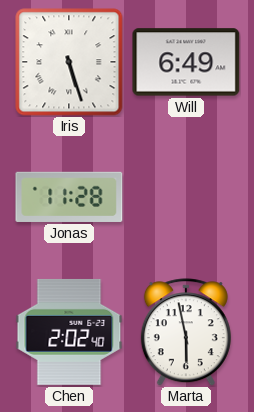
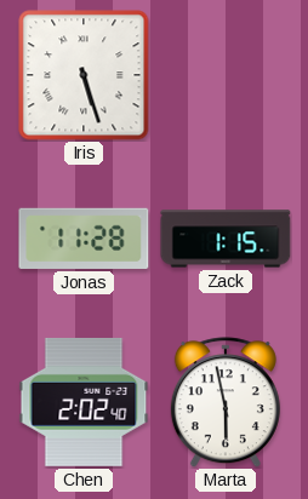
Will: 6:49 -> none (186, 62)
Zack: none -> 1:15 (226, 239)
